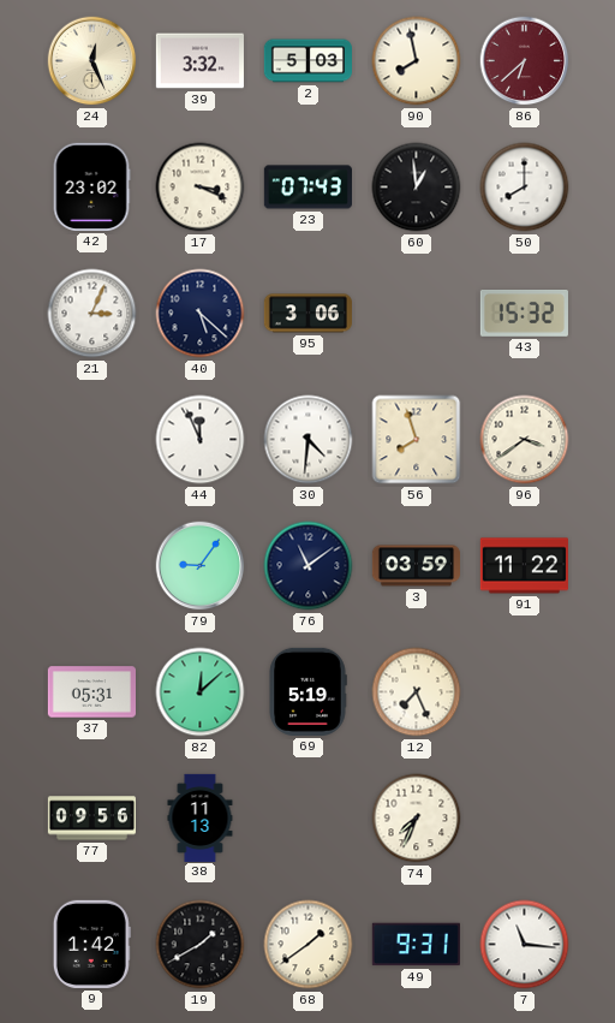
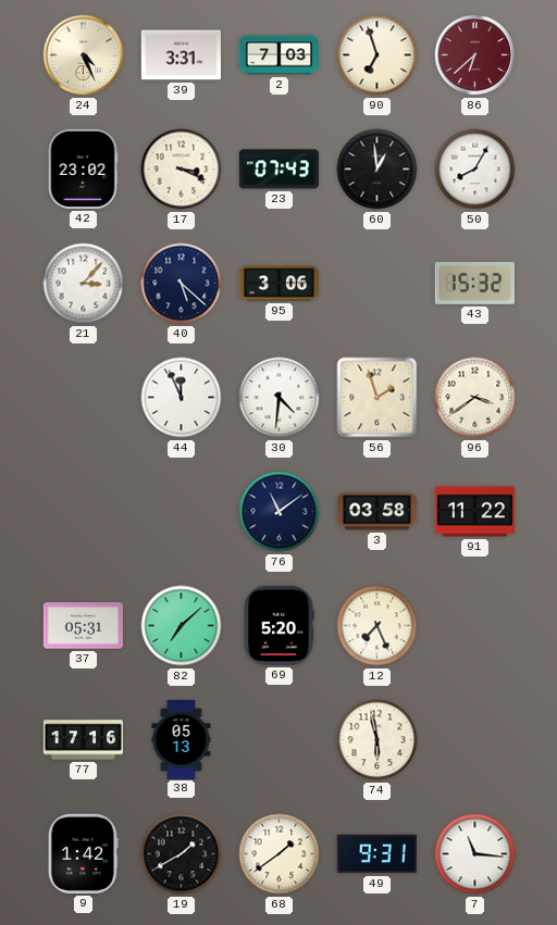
24: 12:26 -> 4:26 (84, 55)
39: 3:32 -> 3:31 (181, 55)
2: 5:03 -> 7:03 (278, 55)
90: 7:58 -> 6:57 (377, 55)
50: 8:00 -> 8:05 (475, 170)
21: 3:04 -> 3:07 (84, 284)
56: 7:57 -> 1:57 (377, 398)
79: 9:06 -> none (201, 566)
3: 03:59 -> 03:58 (376, 512)
82: 12:08 -> 7:08 (182, 626)
69: 5:19 -> 5:20 (278, 625)
77: 09:56 -> 17:16 (83, 740)
38: 11:13 -> 05:13 (182, 739)
74: 7:34 -> 5:58 (377, 740)
